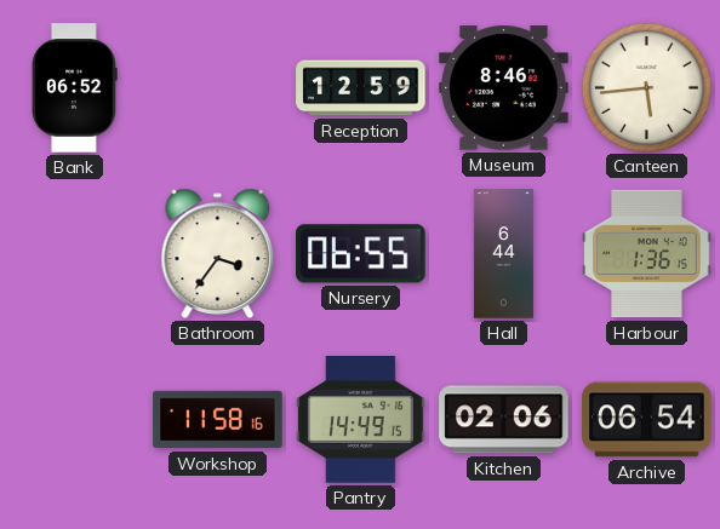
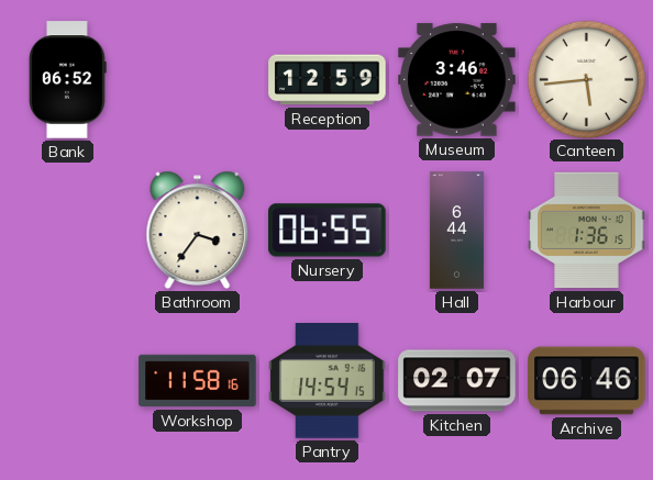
Museum: 8:46 -> 3:46 (457, 80)
Pantry: 14:49 -> 14:54 (328, 381)
Kitchen: 02:06 -> 02:07 (457, 381)
Archive: 06:54 -> 06:46 (587, 381)
